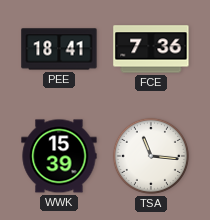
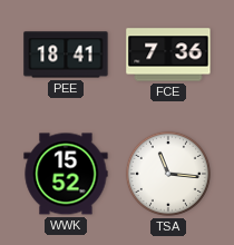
WWK: 15:39 -> 15:52 (66, 174)
